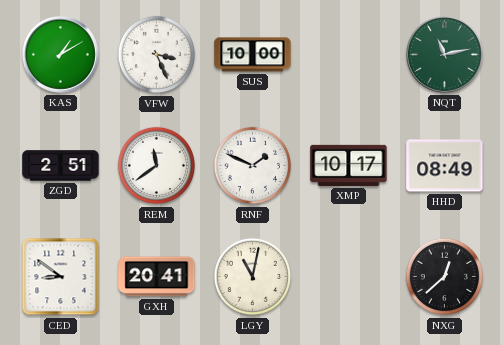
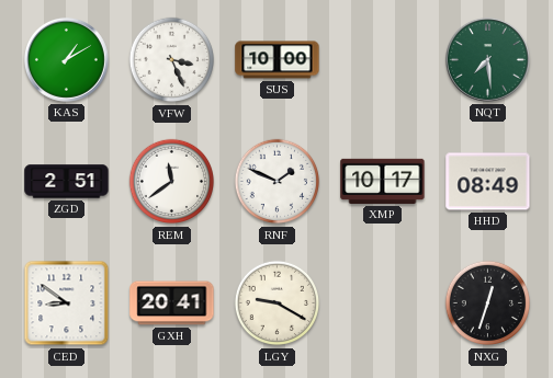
NQT: 11:13 -> 7:29 (487, 59)
LGY: 11:02 -> 9:20 (278, 303)
NXG: 12:38 -> 12:33 (488, 303)
